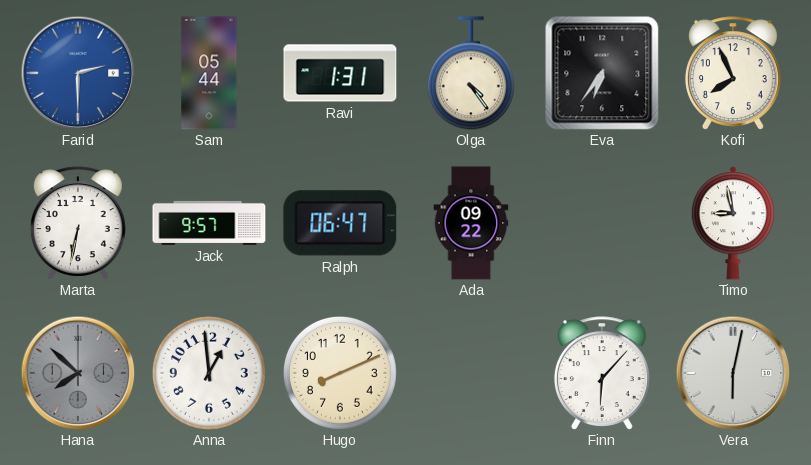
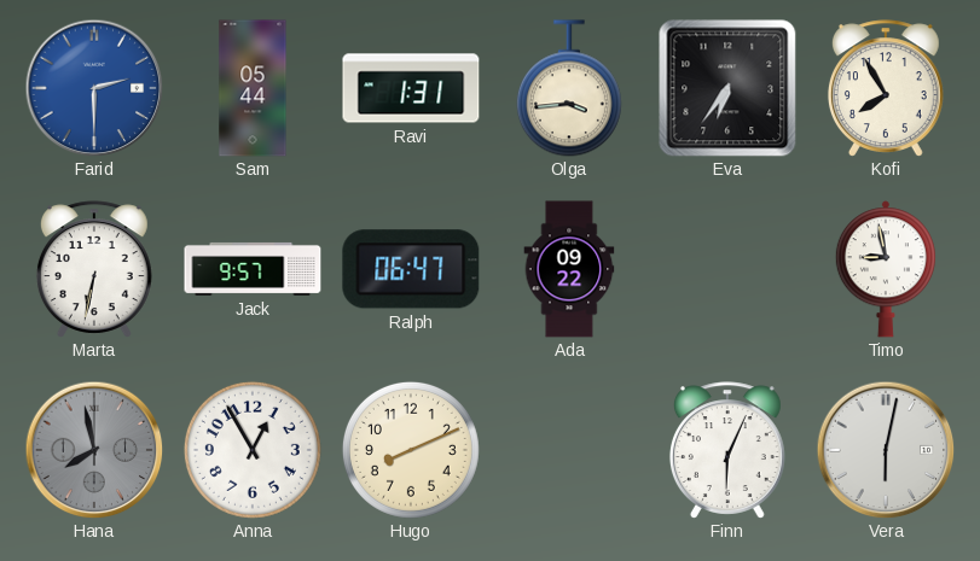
Olga: 4:24 -> 3:44 (569, 88)
Kofi: 7:56 -> 7:55 (886, 88)
Hana: 7:52 -> 7:58 (94, 450)
Anna: 12:59 -> 12:55 (253, 450)
Finn: 6:07 -> 6:04 (727, 450)
